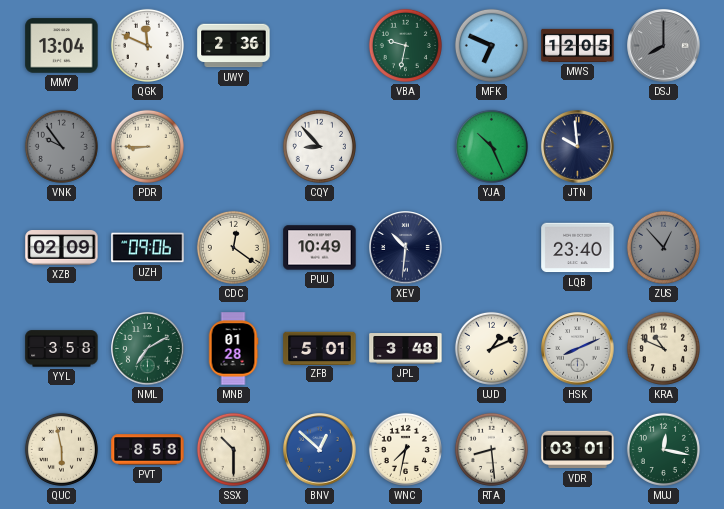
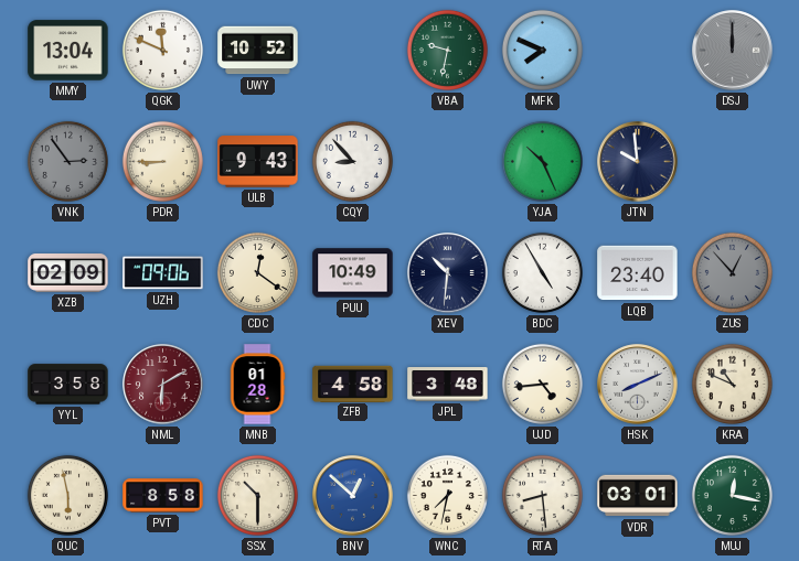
UWY: 2:36 -> 10:52 (258, 51)
MFK: 6:49 -> 7:49 (542, 50)
MWS: 12:05 -> none (578, 45)
DSJ: 8:00 -> 12:00 (733, 51)
VNK: 9:54 -> 2:54 (67, 161)
ULB: none -> 9:43 (258, 162)
BDC: none -> 4:55 (542, 272)
NML: 7:10 -> 6:10 (163, 385)
NML dial: green -> burgundy (163, 385)
ZFB: 5:01 -> 4:58 (353, 384)
UJD: 1:11 -> 4:44 (542, 384)
